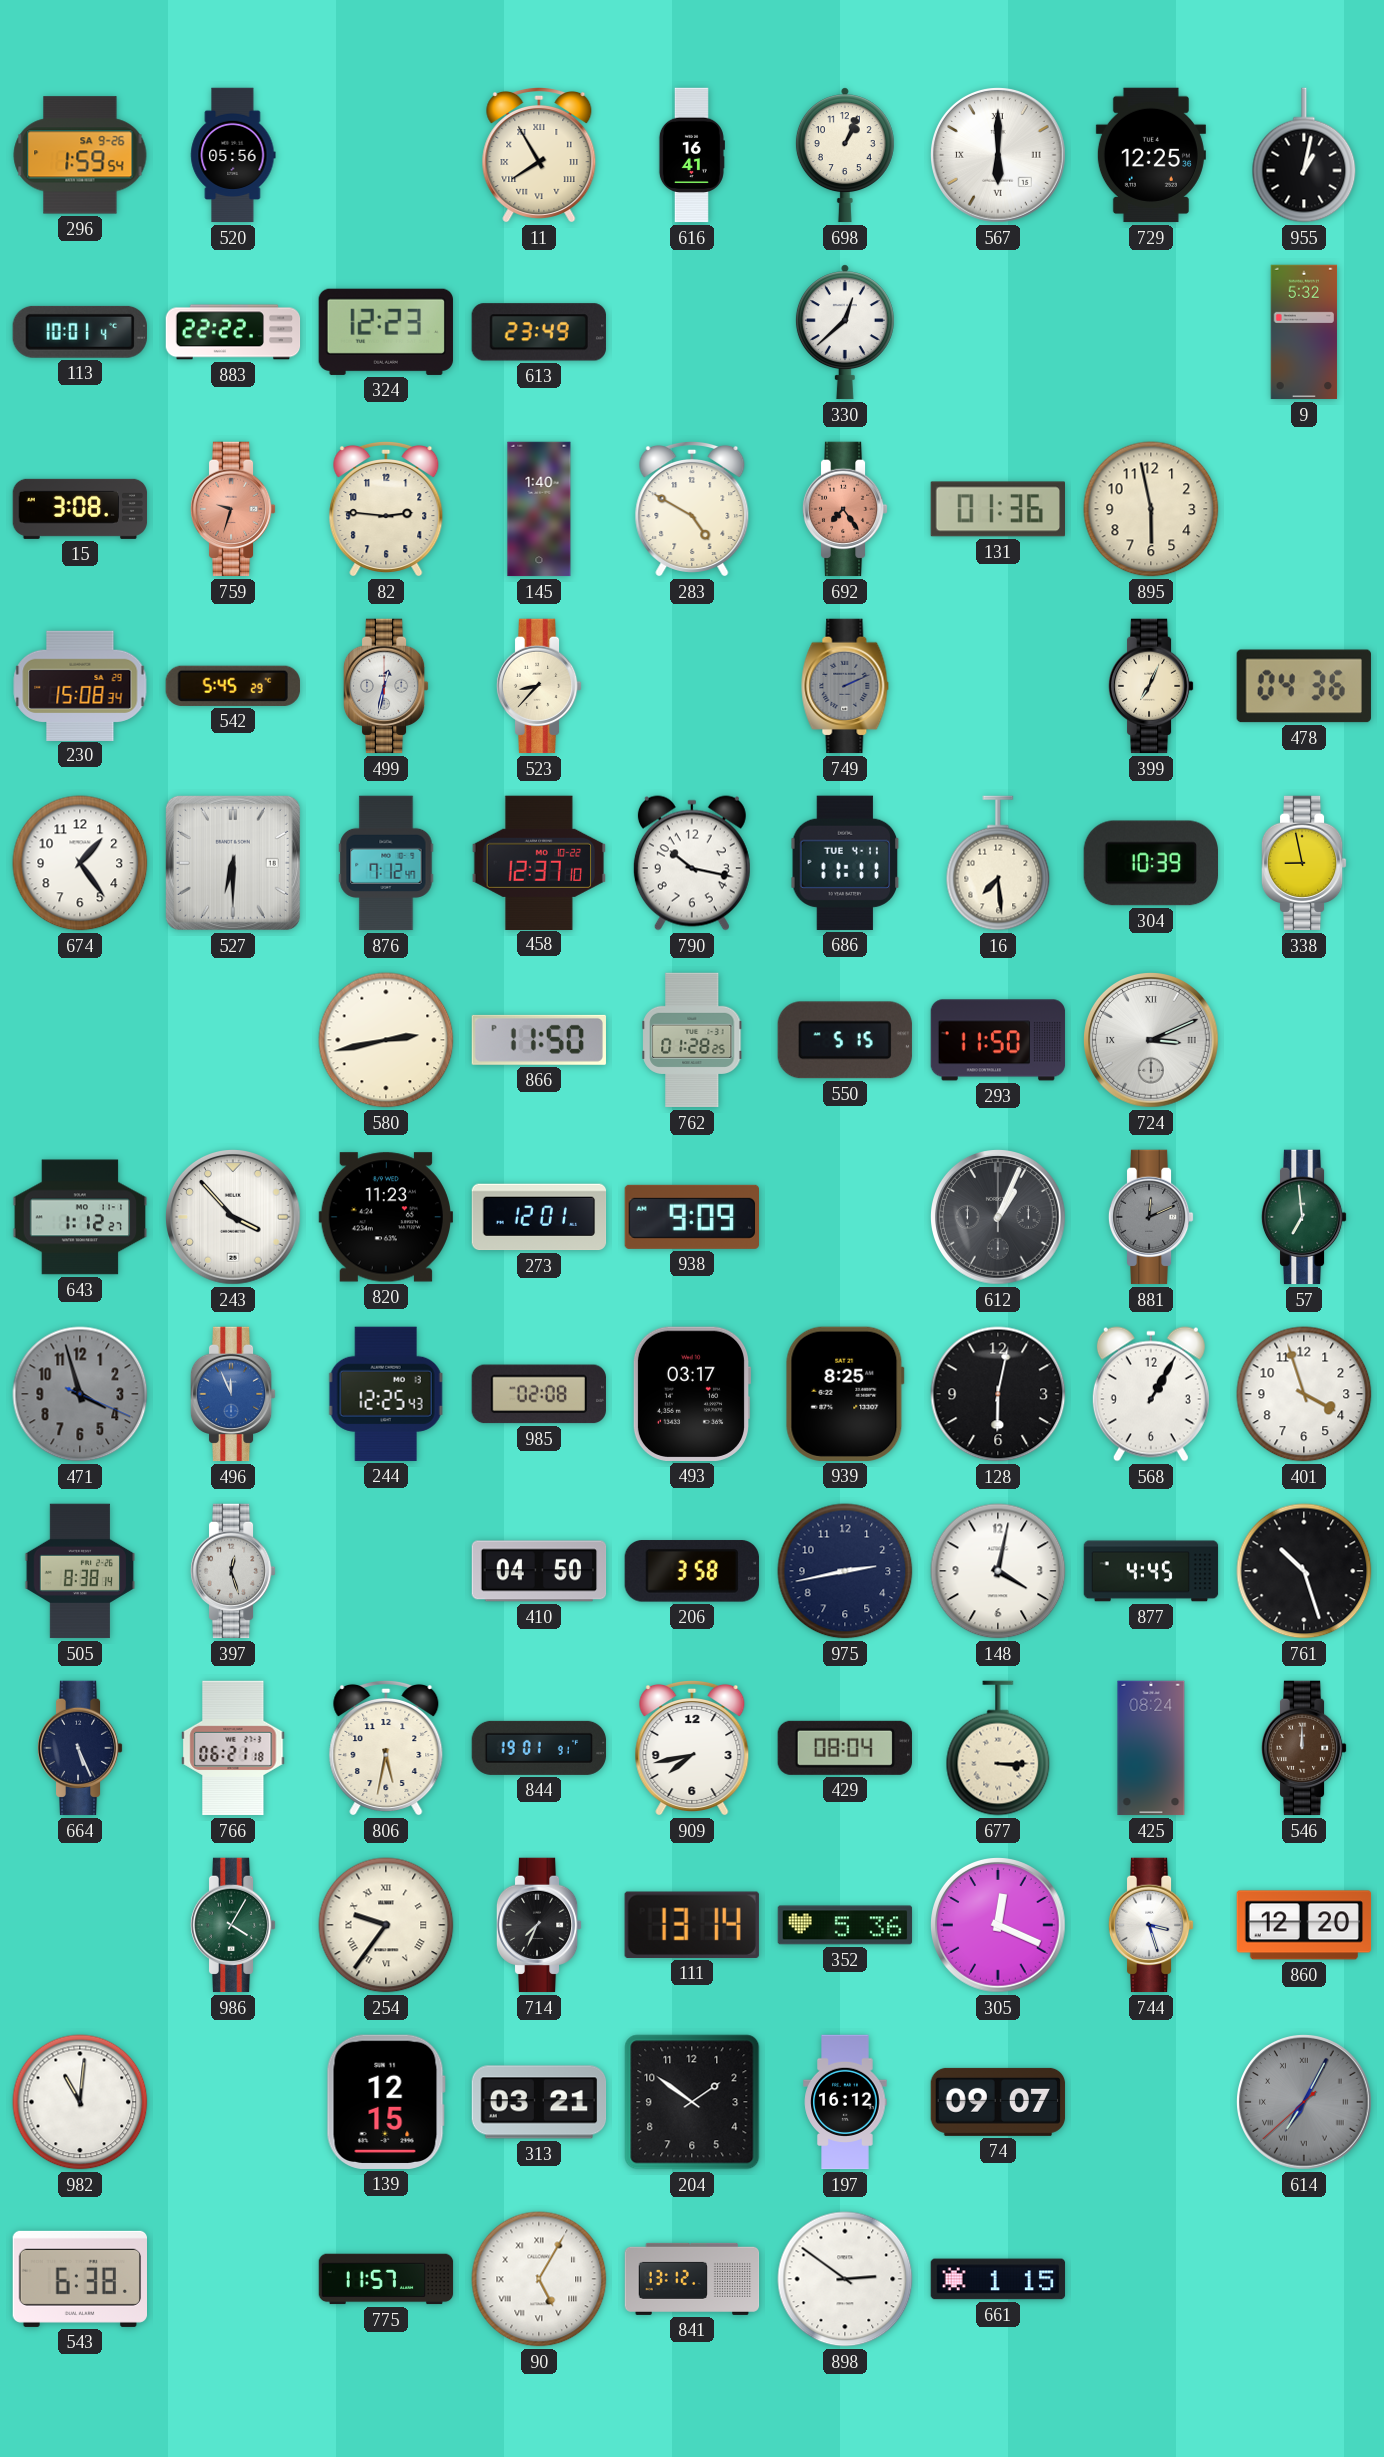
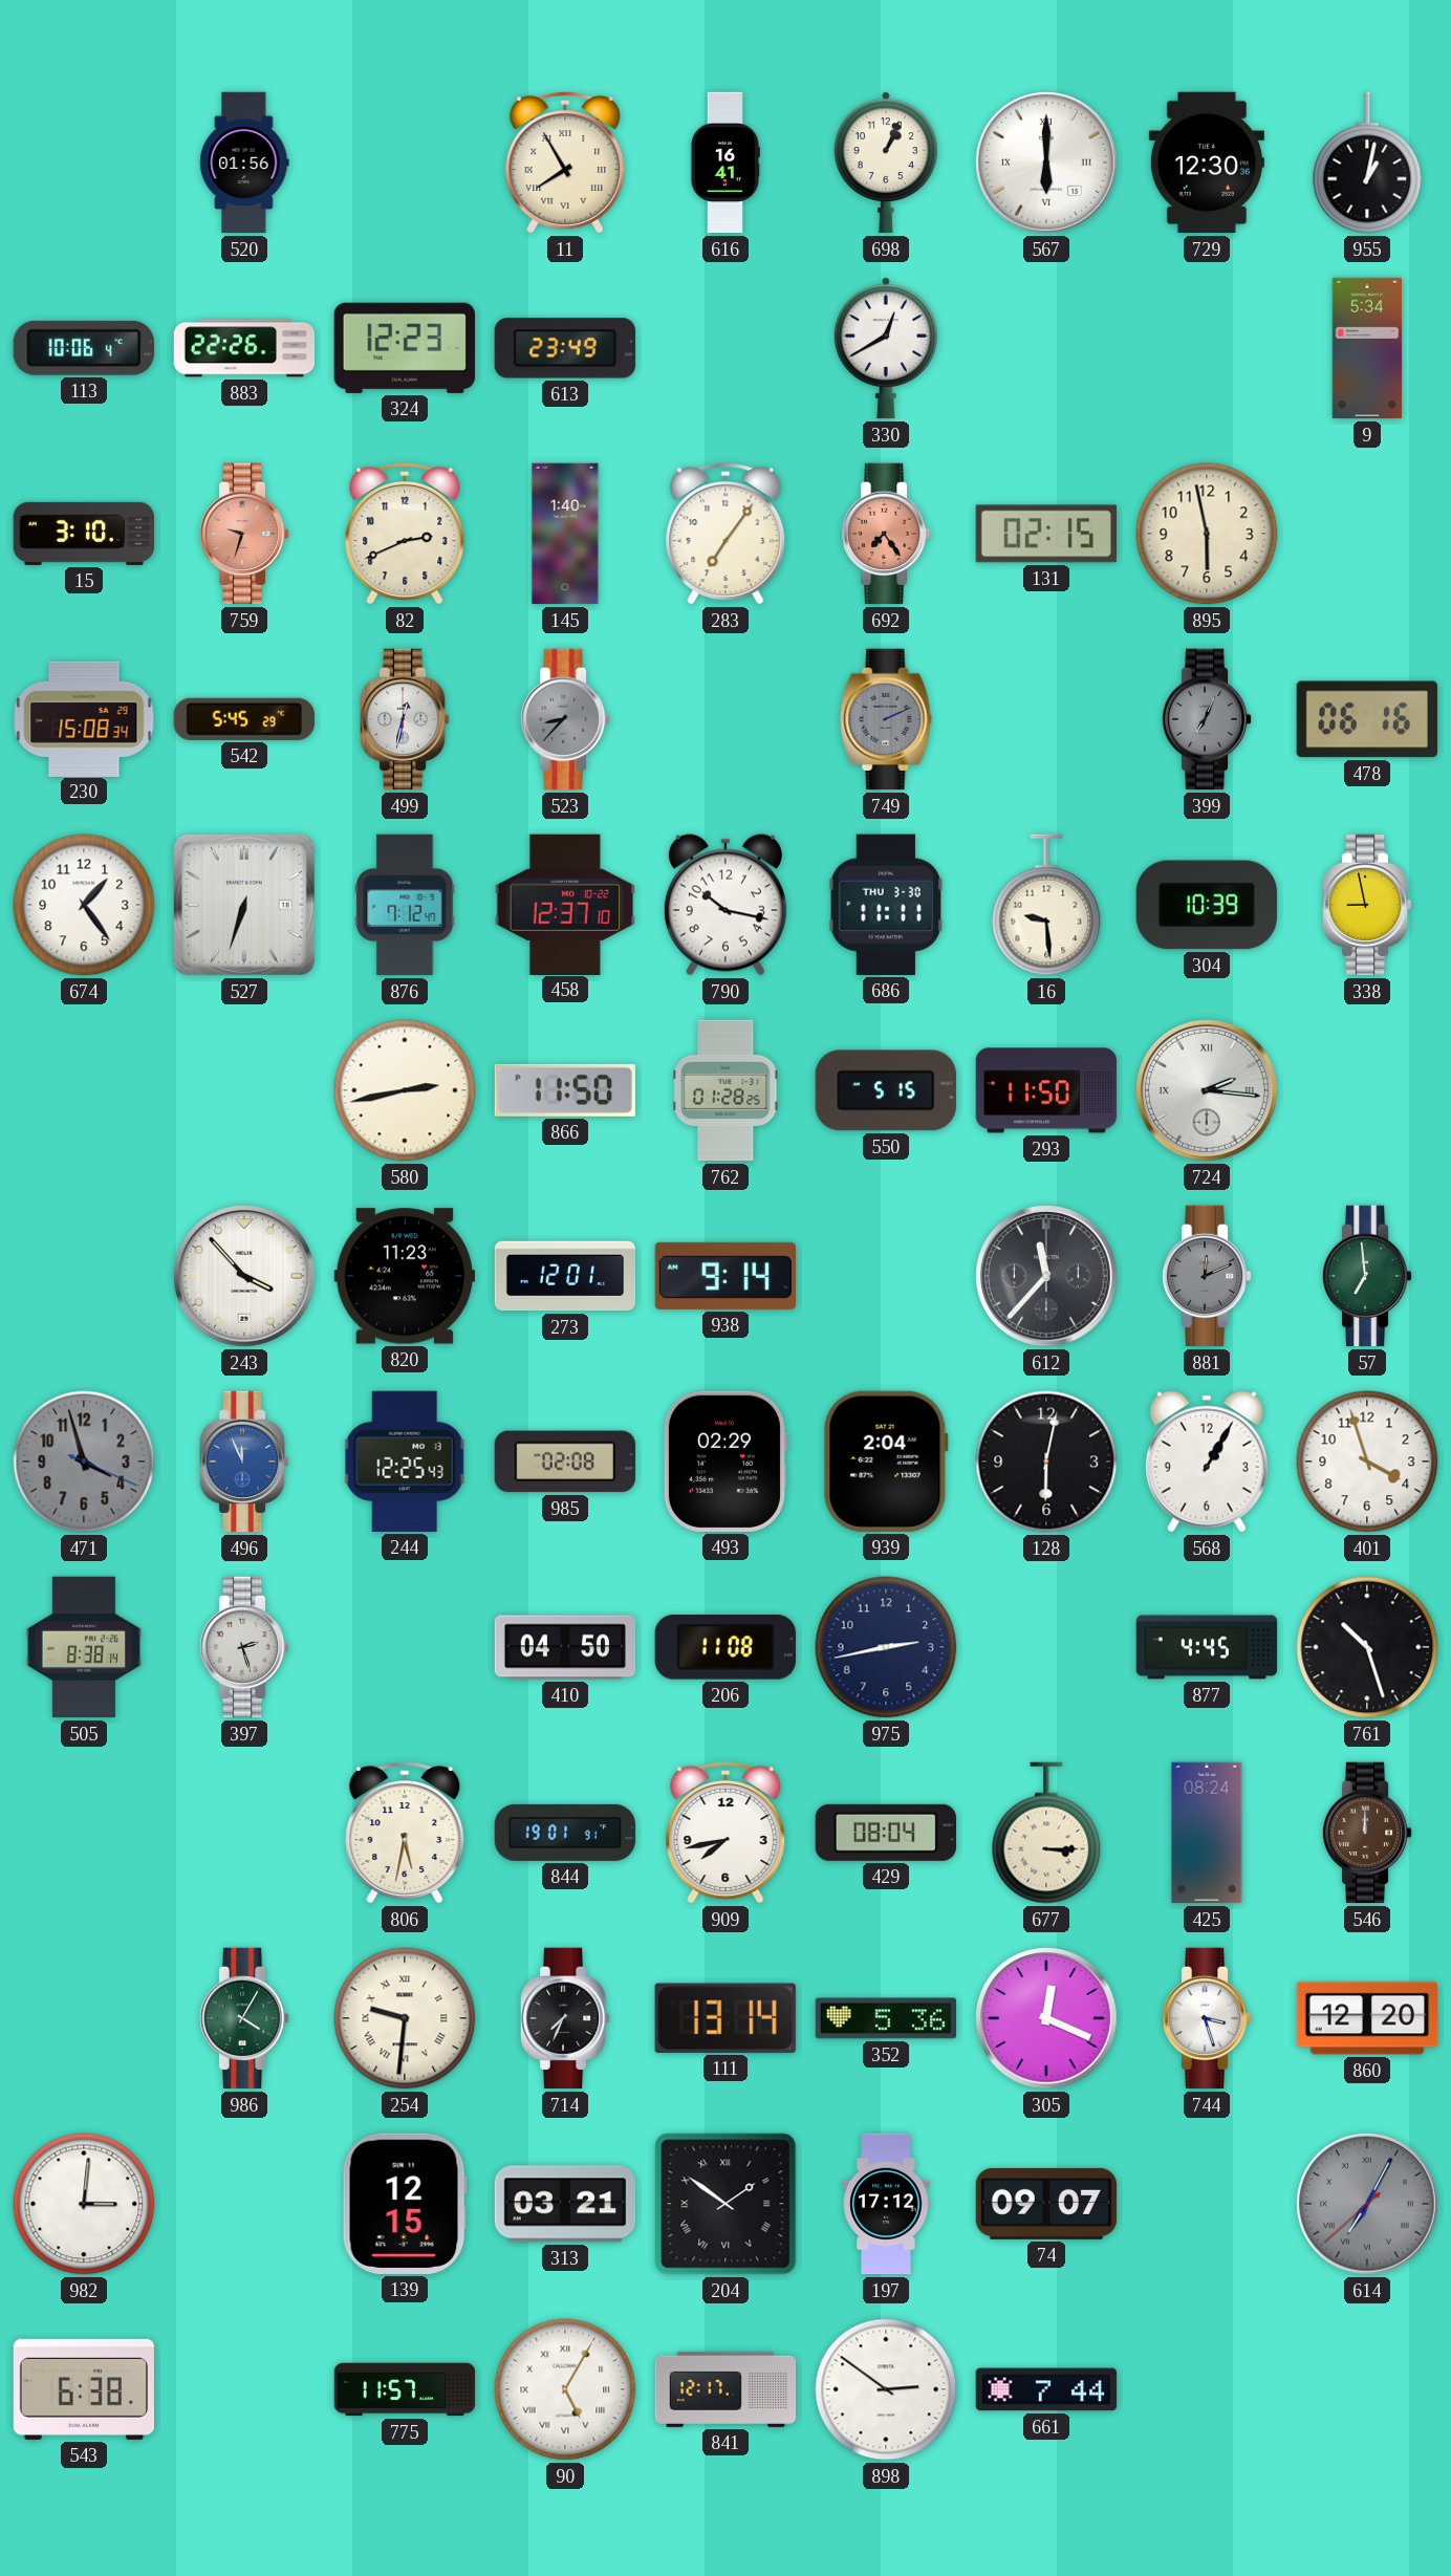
296: 1:59 -> none (80, 155)
520: 05:56 -> 01:56 (244, 163)
729: 12:25 -> 12:30 (1207, 163)
113: 10:01 -> 10:06 (84, 348)
883: 22:22 -> 22:26 (244, 348)
330: 12:38 -> 12:40 (886, 348)
9: 5:32 -> 5:34 (1367, 348)
15: 3:08 -> 3:10 (84, 534)
82: 2:46 -> 2:41 (405, 534)
283: 4:50 -> 7:06 (725, 534)
131: 01:36 -> 02:15 (1045, 534)
523 dial: cream -> grey (565, 719)
399 dial: cream -> grey (1207, 719)
478: 04:36 -> 06:16 (1367, 719)
527: 6:30 -> 6:33 (244, 905)
686 date: TUE 4-11 -> THU 3-30 (886, 905)
16: 7:29 -> 9:29 (1046, 905)
724: 3:11 -> 2:16 (1208, 1091)
643: 1:12 -> none (80, 1217)
938: 9:09 -> 9:14 (724, 1276)
612: 1:04 -> 11:37 (1047, 1277)
493: 03:17 -> 02:29 (724, 1462)
939: 8:25 -> 2:04 (886, 1462)
397: 12:27 -> 2:27 (244, 1647)
206: 3:58 -> 11:08 (725, 1647)
148: 4:02 -> none (998, 1571)
664: 5:26 -> none (80, 1748)
766: 06:21 -> none (233, 1748)
254: 9:36 -> 9:31 (405, 2018)
982: 11:01 -> 3:01 (84, 2204)
204 numerals: Arabic -> Roman (725, 2204)
197: 16:12 -> 17:12 (886, 2204)
841: 13:12 -> 12:17 (725, 2389)
661: 1:15 -> 7:44 (1046, 2389)
